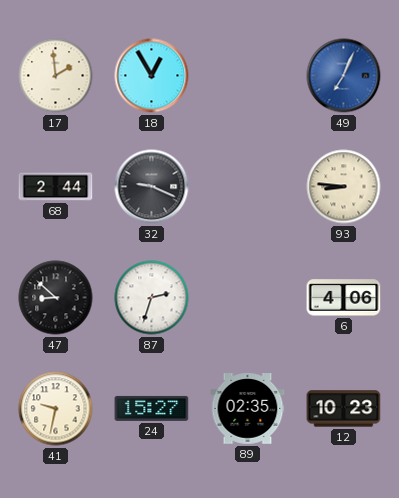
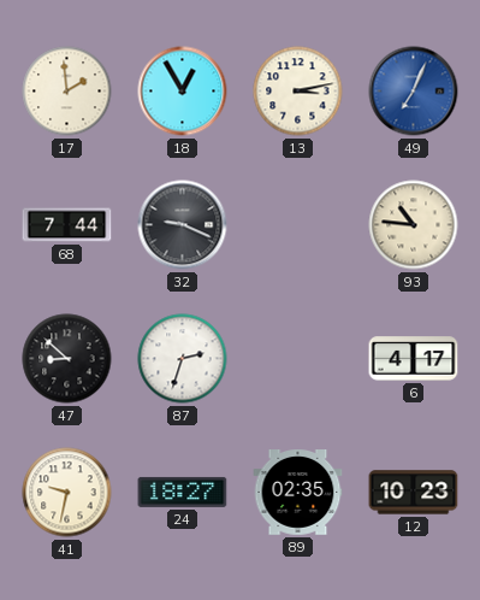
13: none -> 3:13 (298, 92)
68: 2:44 -> 7:44 (67, 225)
93: 8:46 -> 10:46 (414, 225)
6: 4:06 -> 4:17 (414, 359)
24: 15:27 -> 18:27 (183, 492)
